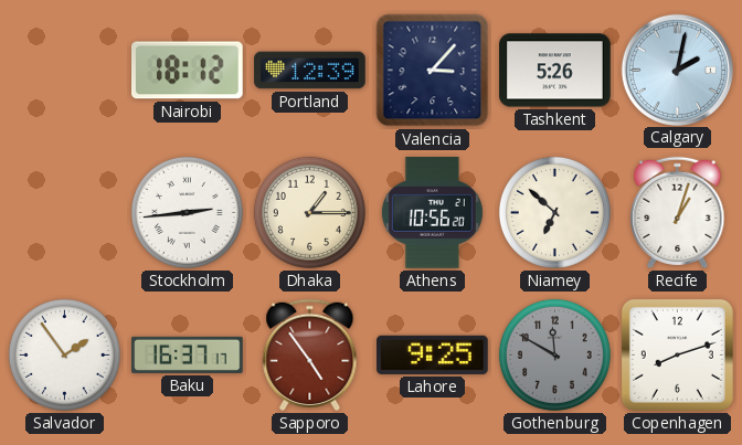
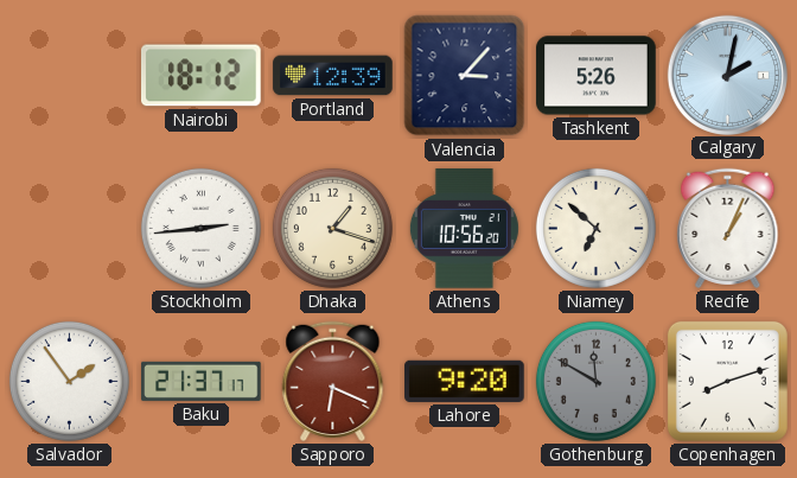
Dhaka: 1:15 -> 1:18 (332, 228)
Recife: 1:03 -> 1:04 (728, 228)
Baku: 16:37 -> 21:37 (202, 381)
Sapporo: 4:54 -> 6:19 (333, 381)
Lahore: 9:25 -> 9:20 (465, 381)
